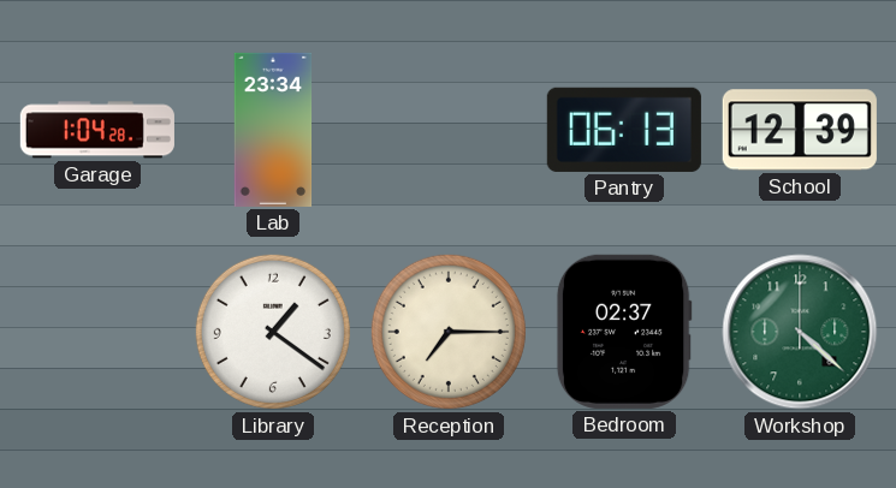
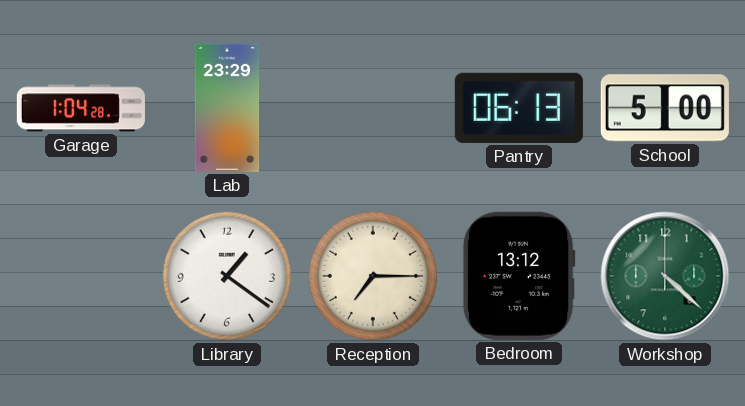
Lab: 23:34 -> 23:29 (227, 108)
School: 12:39 -> 5:00 (665, 108)
Bedroom: 02:37 -> 13:12 (519, 276)
